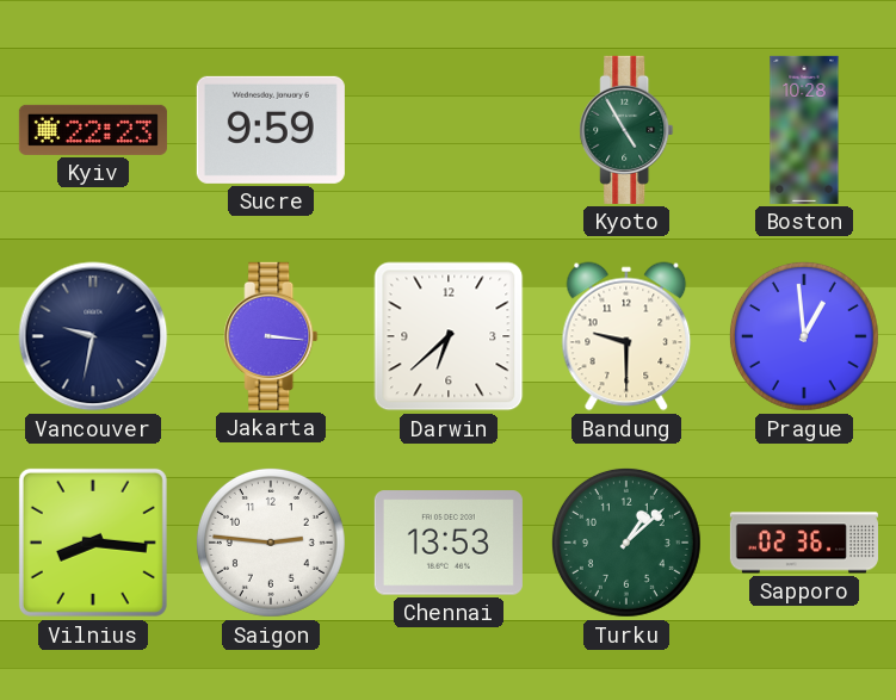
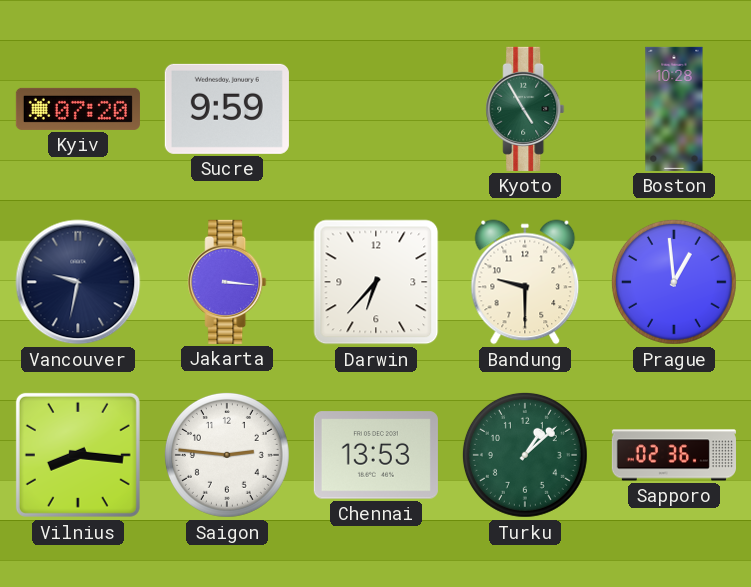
Kyiv: 22:23 -> 07:20 (78, 109)
Darwin: 6:38 -> 6:37 (376, 282)
